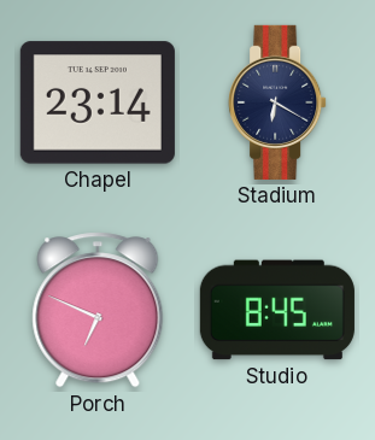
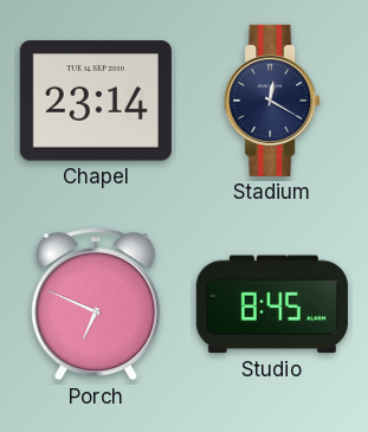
Stadium: 6:20 -> 12:20 (272, 101)
